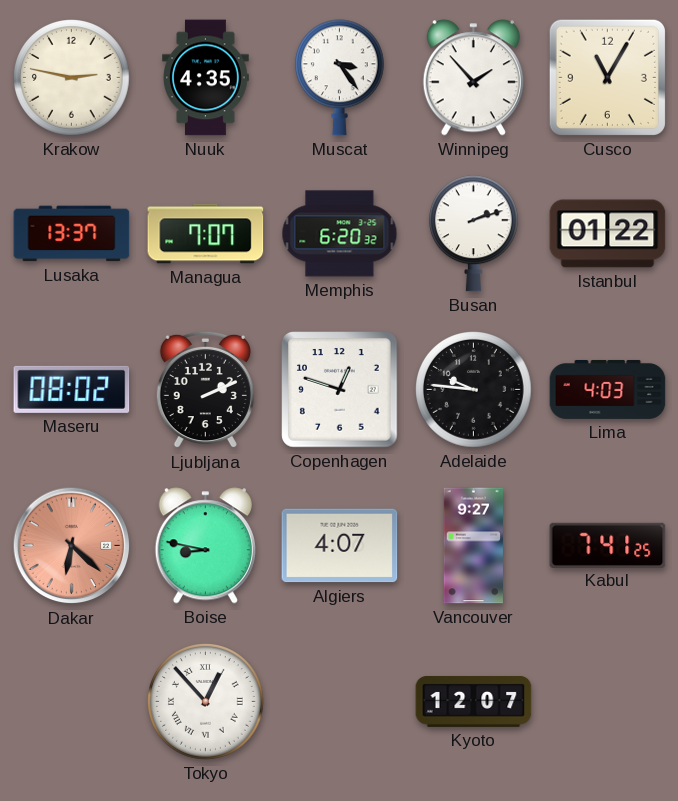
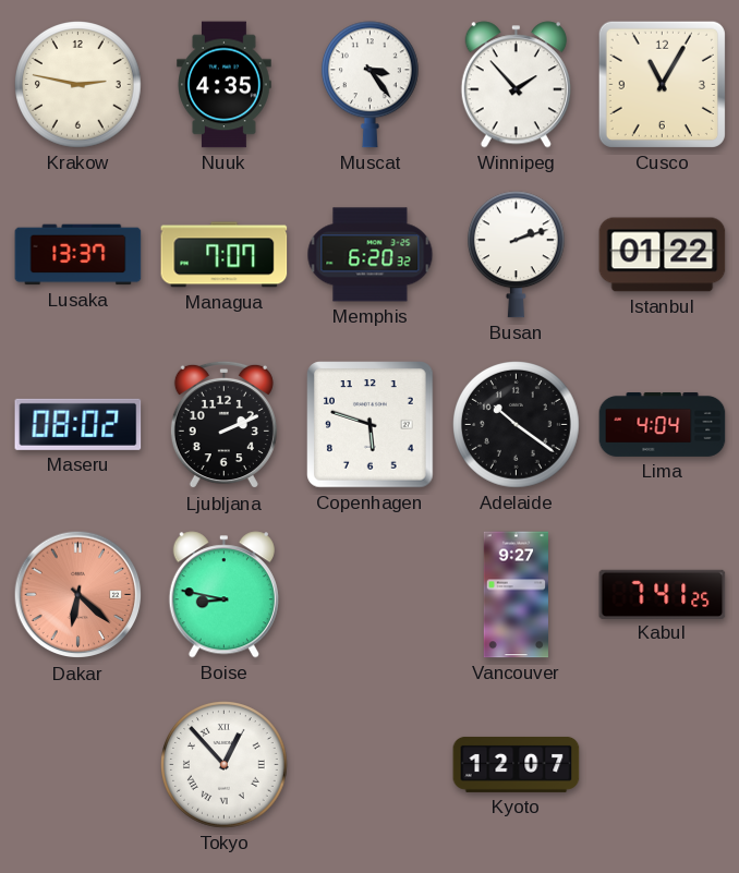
Copenhagen: 12:48 -> 5:48 (371, 425)
Adelaide: 9:46 -> 10:21 (517, 425)
Lima: 4:03 -> 4:04 (663, 424)
Algiers: 4:07 -> none (340, 546)
